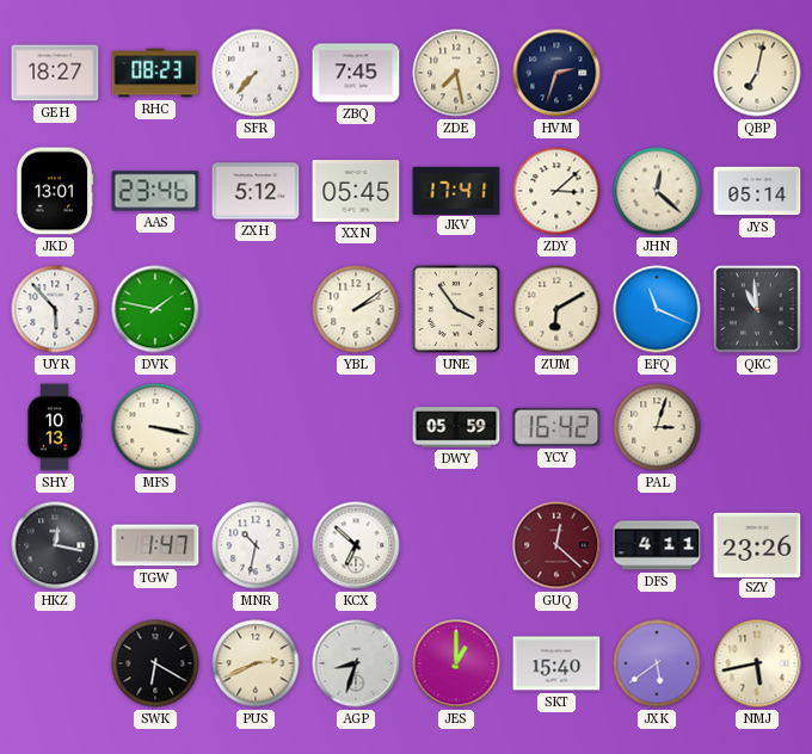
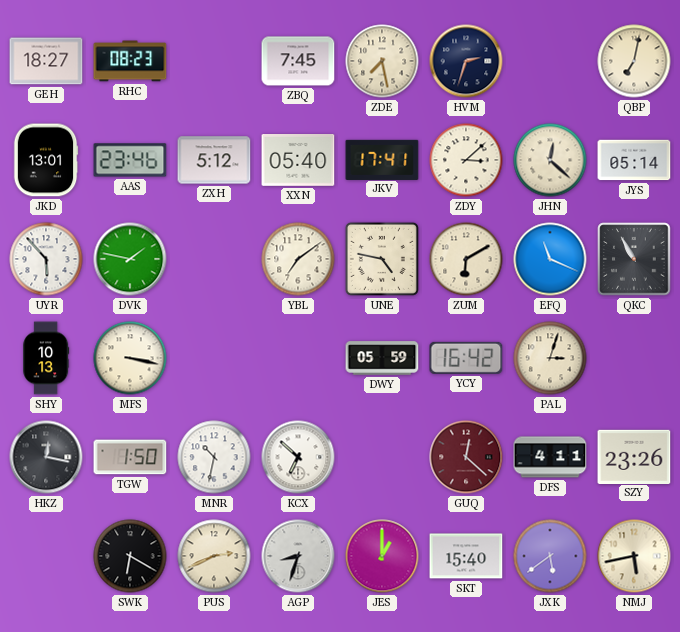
SFR: 7:37 -> none (256, 73)
XXN: 05:45 -> 05:40 (298, 161)
YBL: 2:09 -> 7:09 (298, 259)
UNE: 3:54 -> 4:47 (382, 259)
QKC: 10:59 -> 10:55 (634, 259)
TGW: 1:47 -> 1:50 (130, 457)
